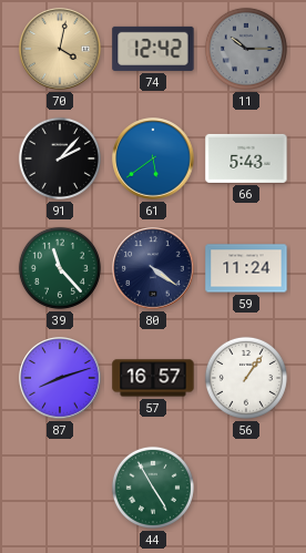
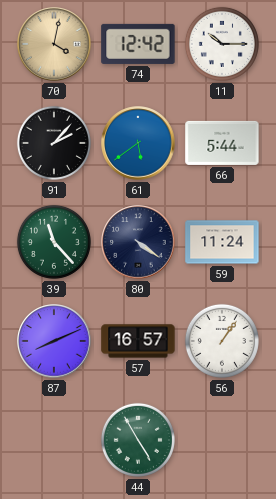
11 dial: grey -> white (222, 44)
66: 5:43 -> 5:44 (222, 143)
87: 8:12 -> 8:11 (54, 341)
